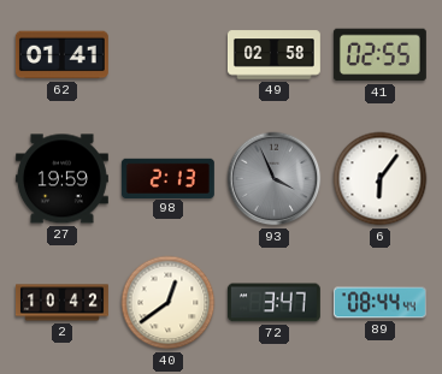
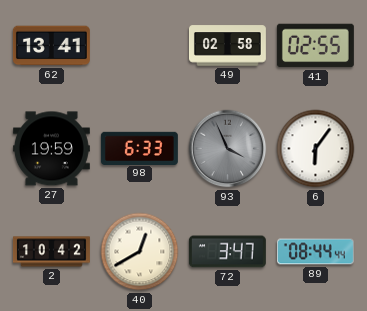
62: 01:41 -> 13:41 (51, 46)
98: 2:13 -> 6:33 (139, 148)
40: 12:39 -> 12:40 (140, 252)
